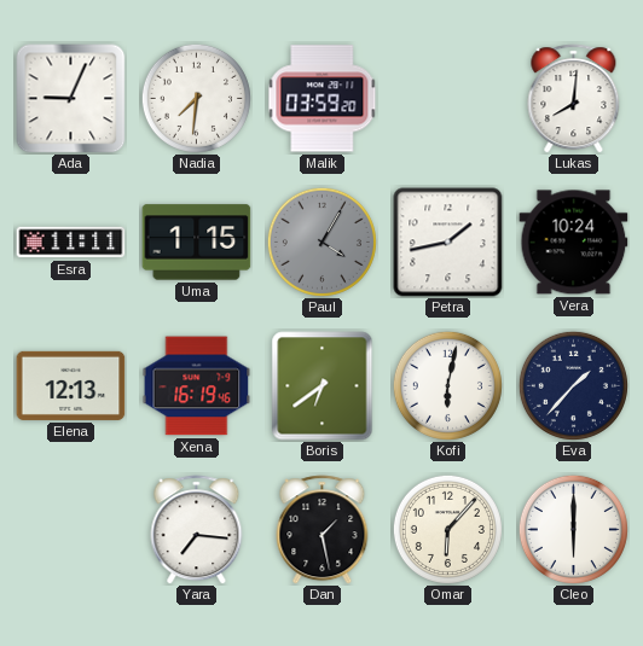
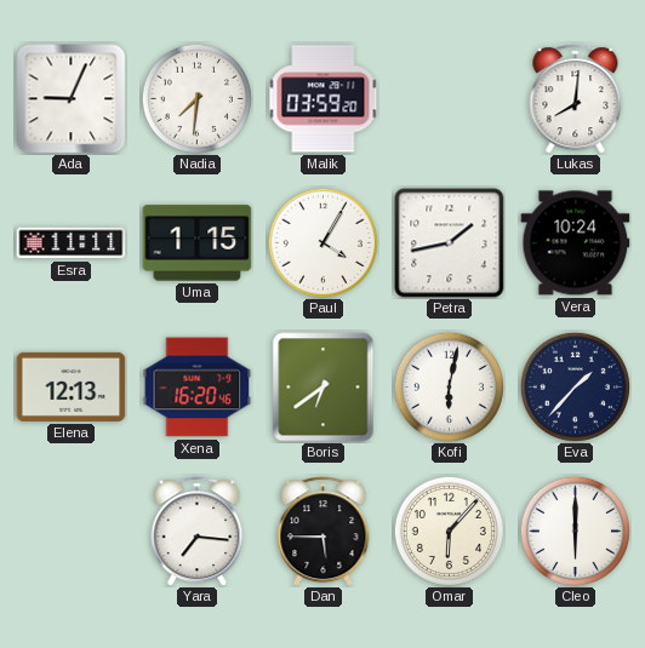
Paul dial: grey -> white (322, 242)
Xena: 16:19 -> 16:20 (198, 388)
Dan: 1:28 -> 5:45 (324, 532)
